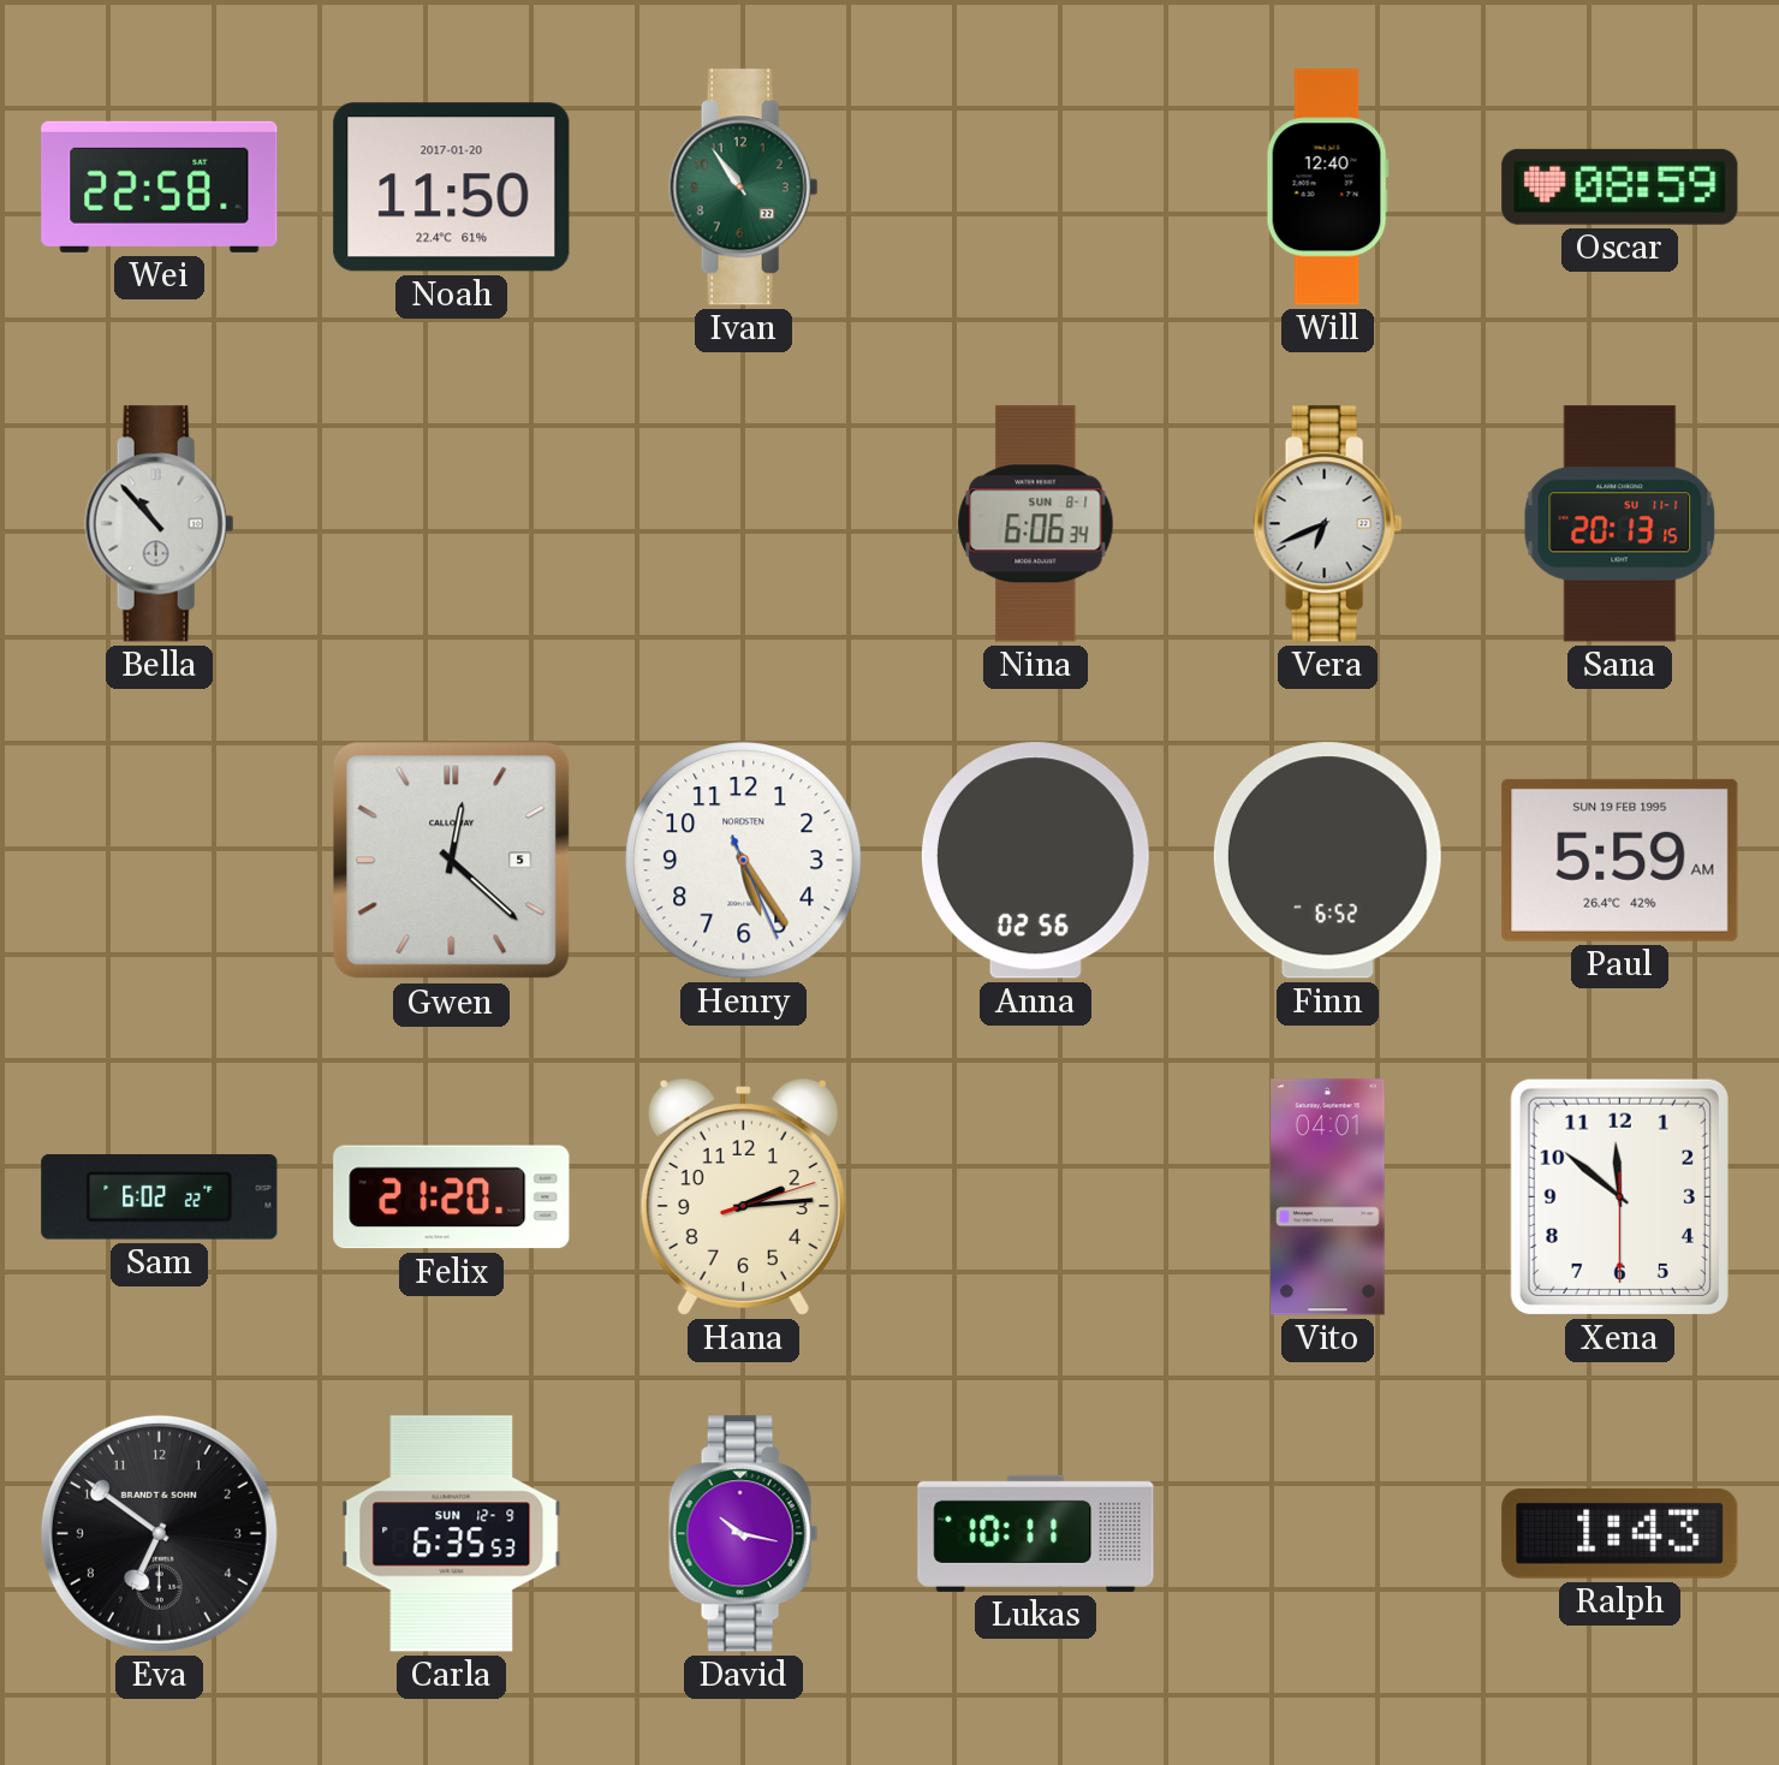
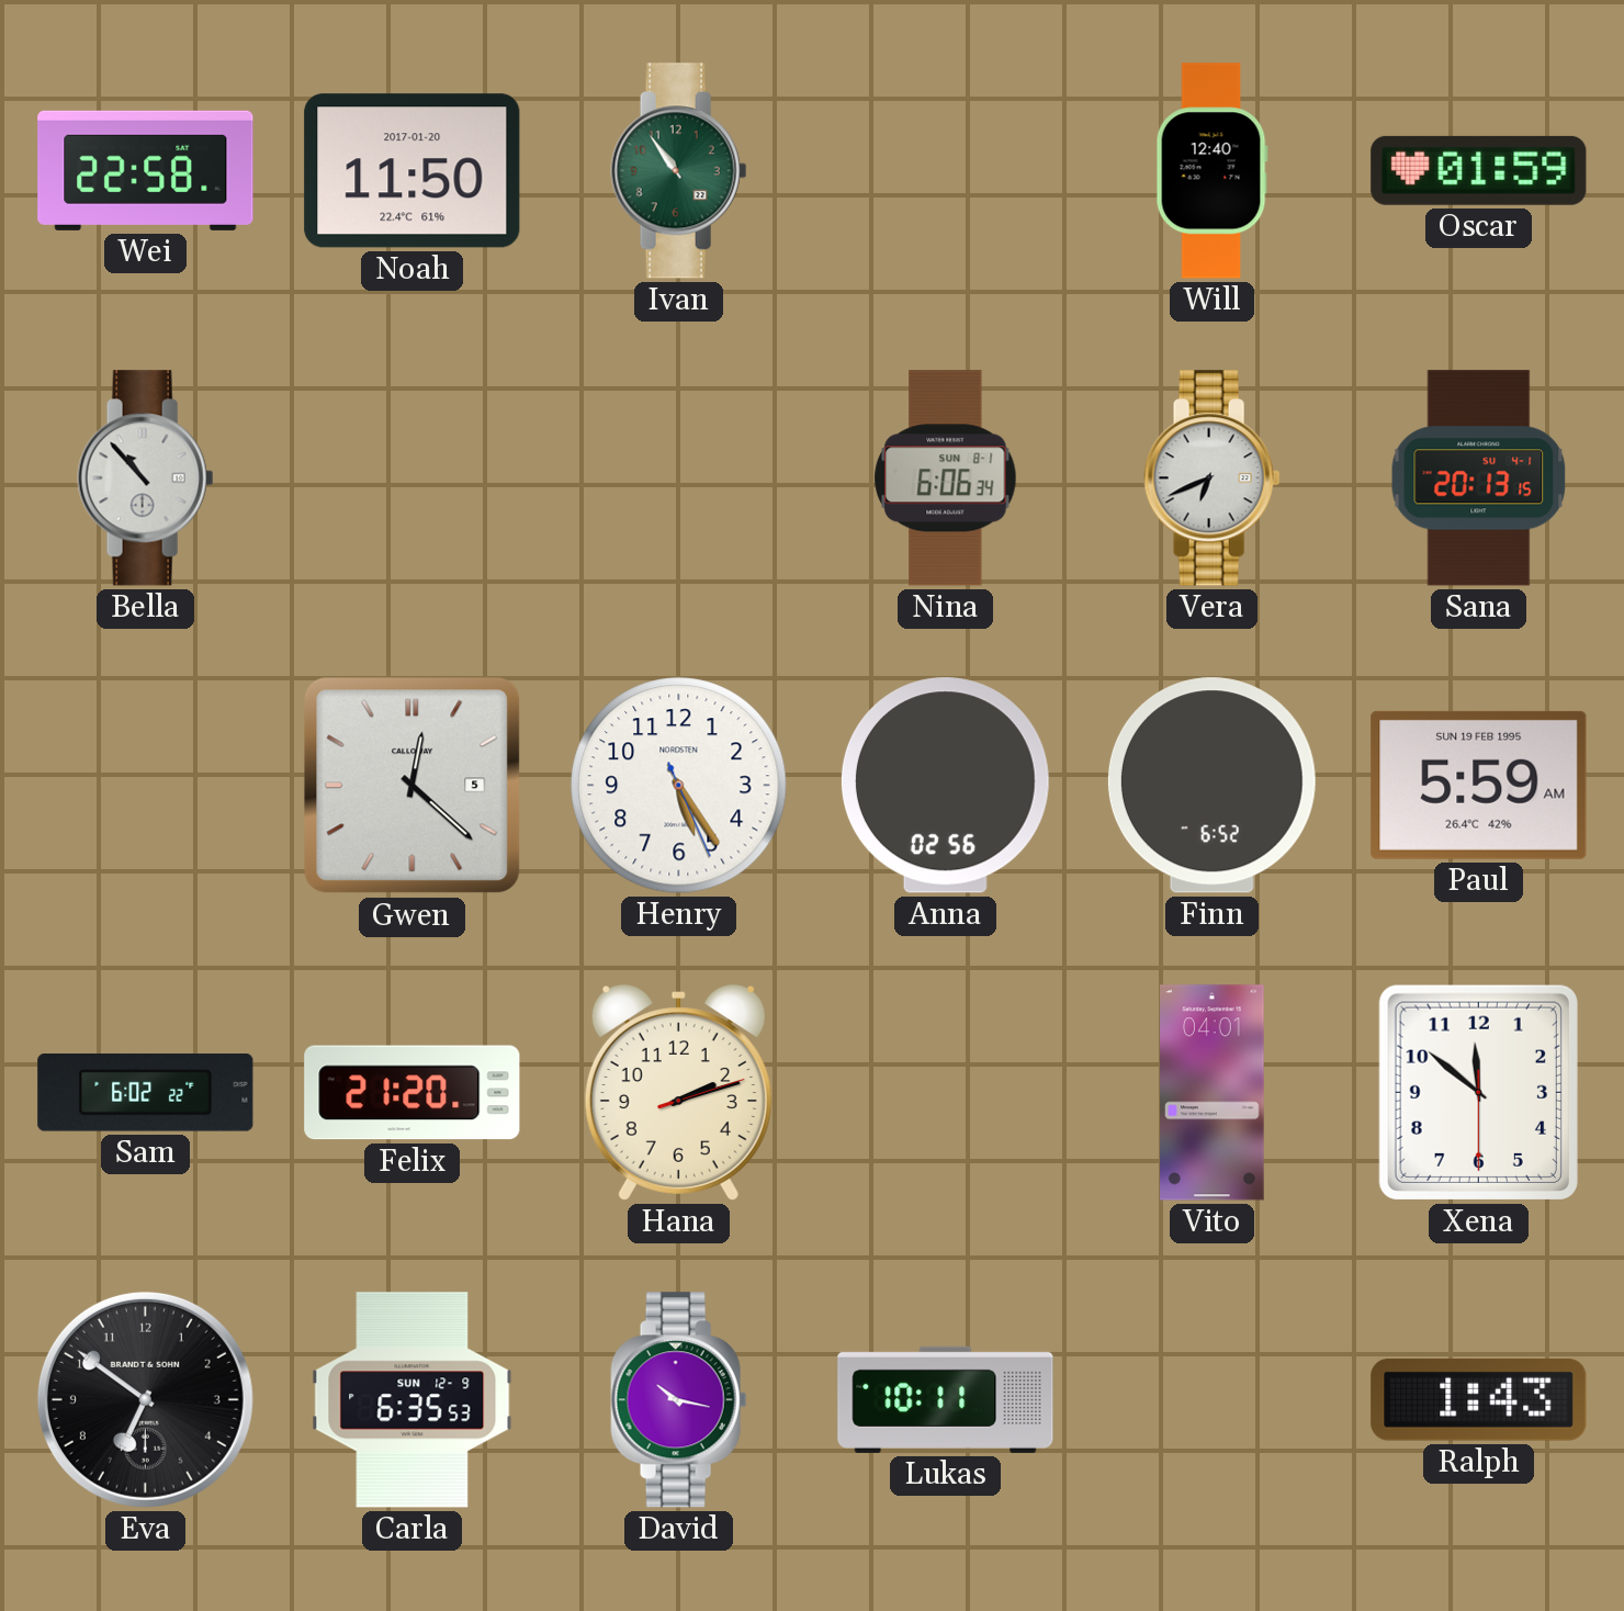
Oscar: 08:59 -> 01:59 (1479, 170)
Sana date: SU 11-1 -> SU 4-1 (1479, 478)
Hana: 2:14 -> 2:12 (678, 1093)
